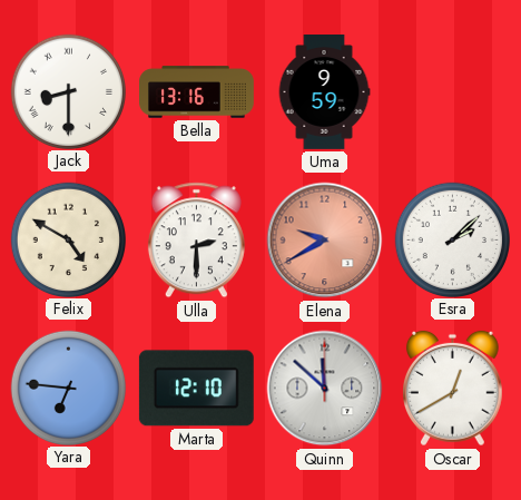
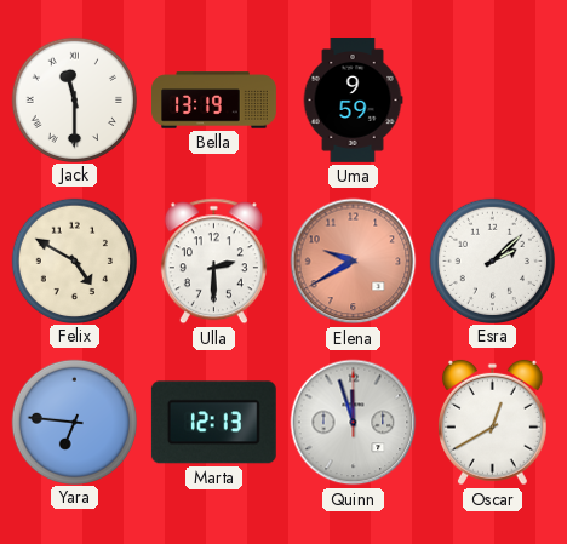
Jack: 8:30 -> 11:30 (74, 99)
Bella: 13:16 -> 13:19 (214, 101)
Marta: 12:10 -> 12:13 (213, 423)
Quinn: 11:52 -> 11:57 (354, 423)
